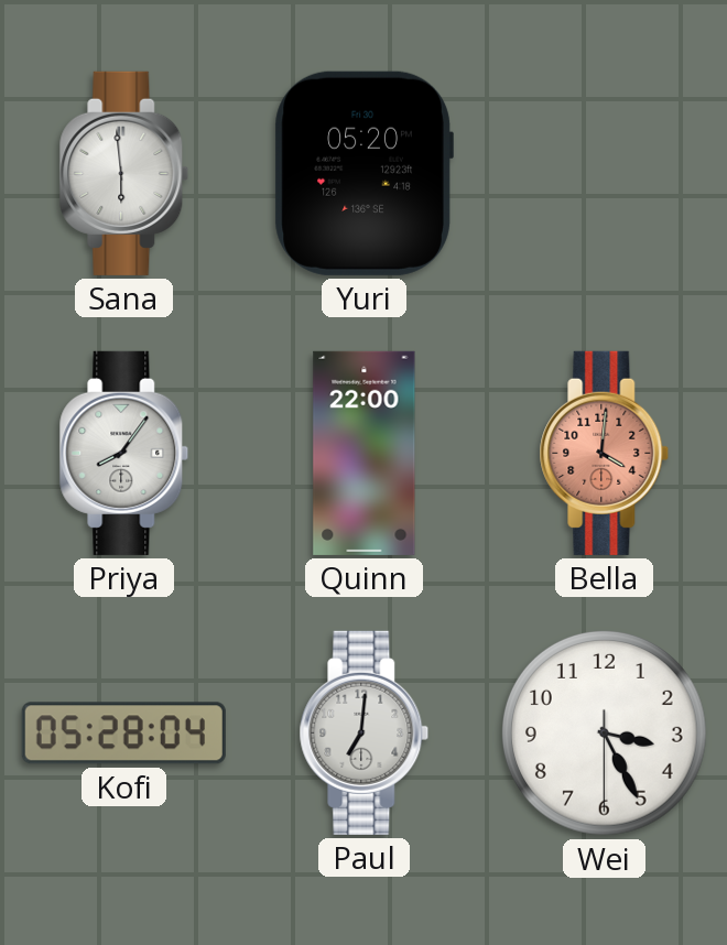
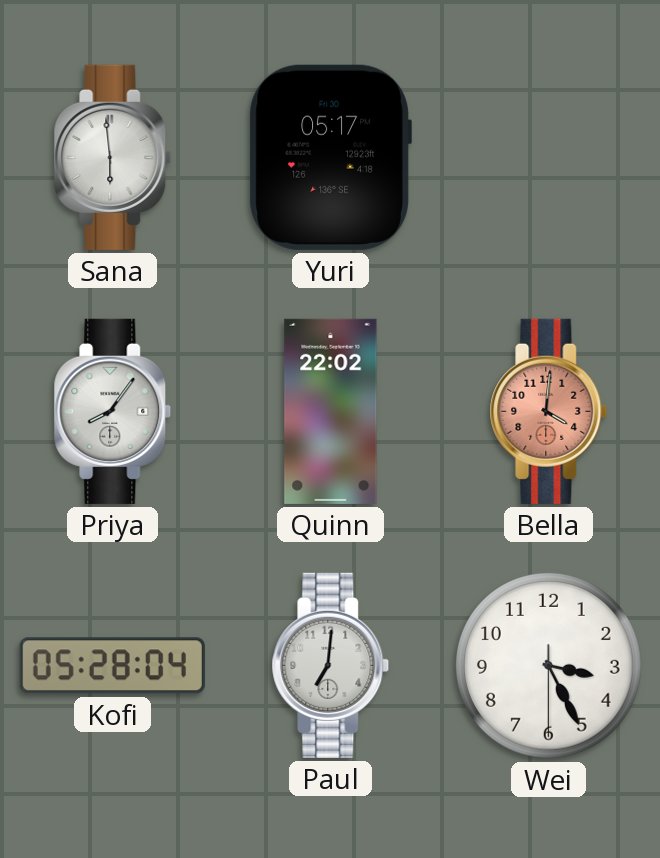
Yuri: 05:20 -> 05:17 (330, 157)
Quinn: 22:00 -> 22:02 (331, 411)
